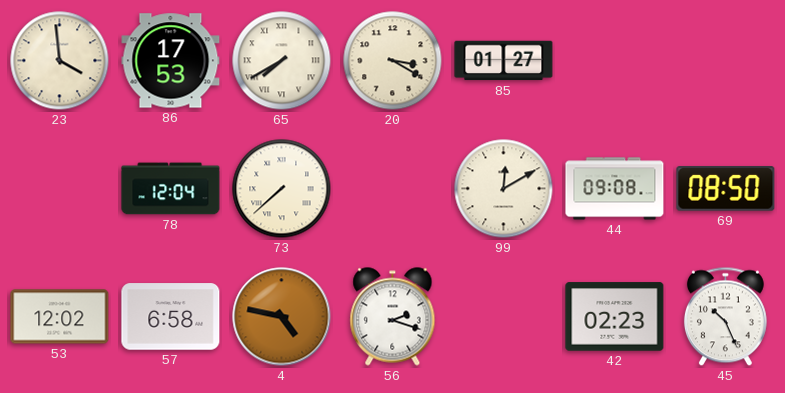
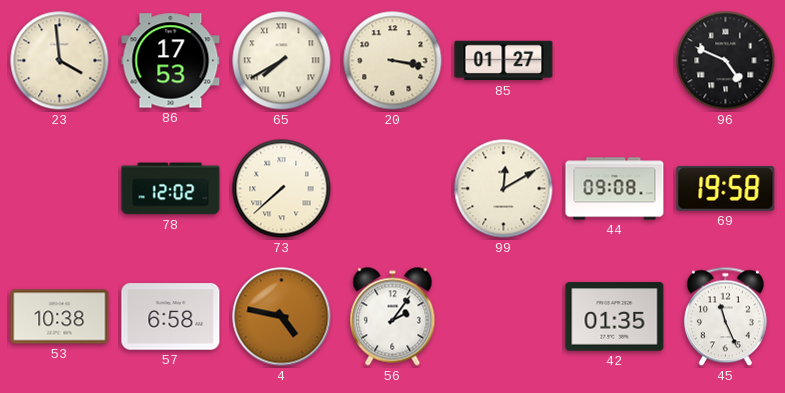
20: 3:20 -> 3:17 (393, 61)
96: none -> 4:49 (726, 61)
78: 12:04 -> 12:02 (171, 189)
69: 08:50 -> 19:58 (726, 189)
53: 12:02 -> 10:38 (60, 317)
56: 2:18 -> 2:06 (393, 317)
42: 02:23 -> 01:35 (615, 317)
45: 10:26 -> 11:26 (725, 317)
